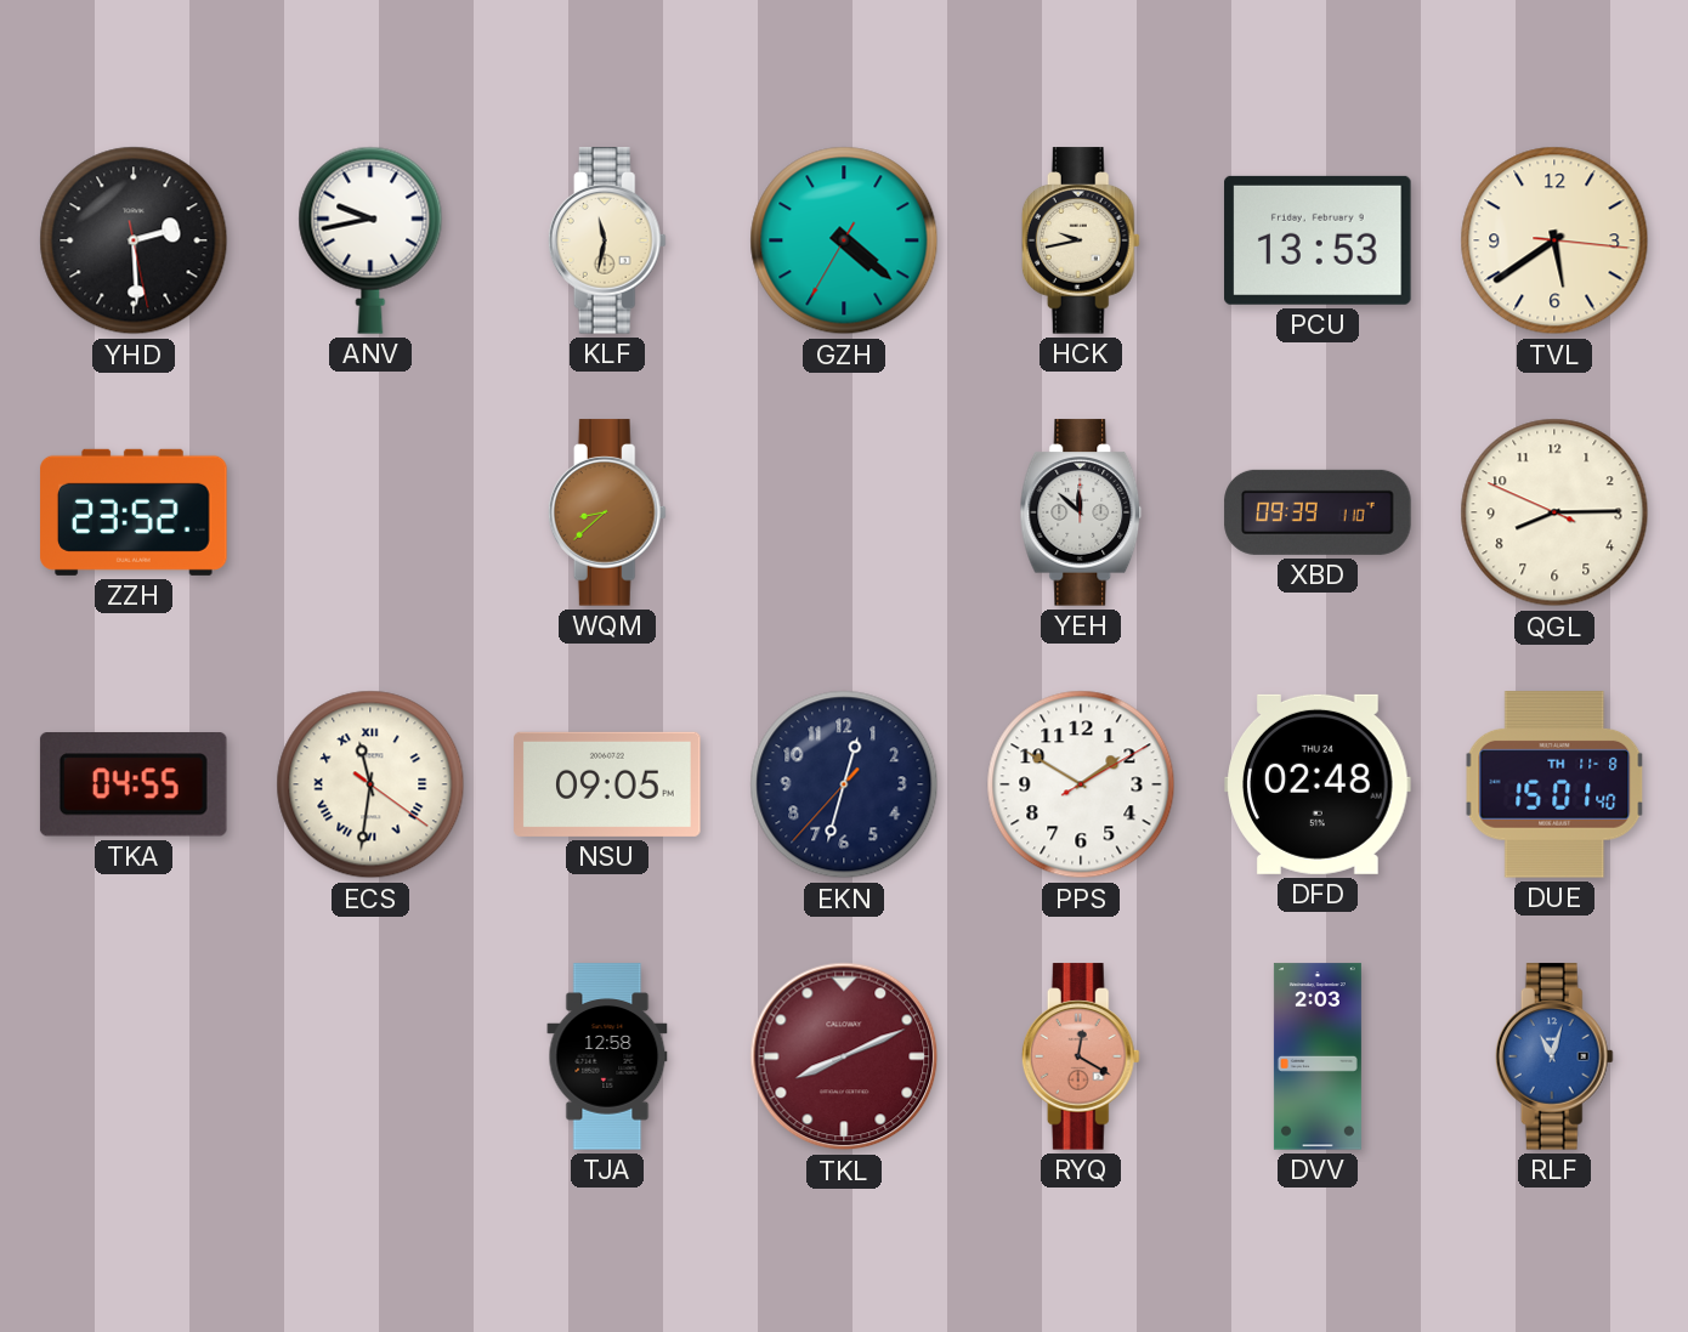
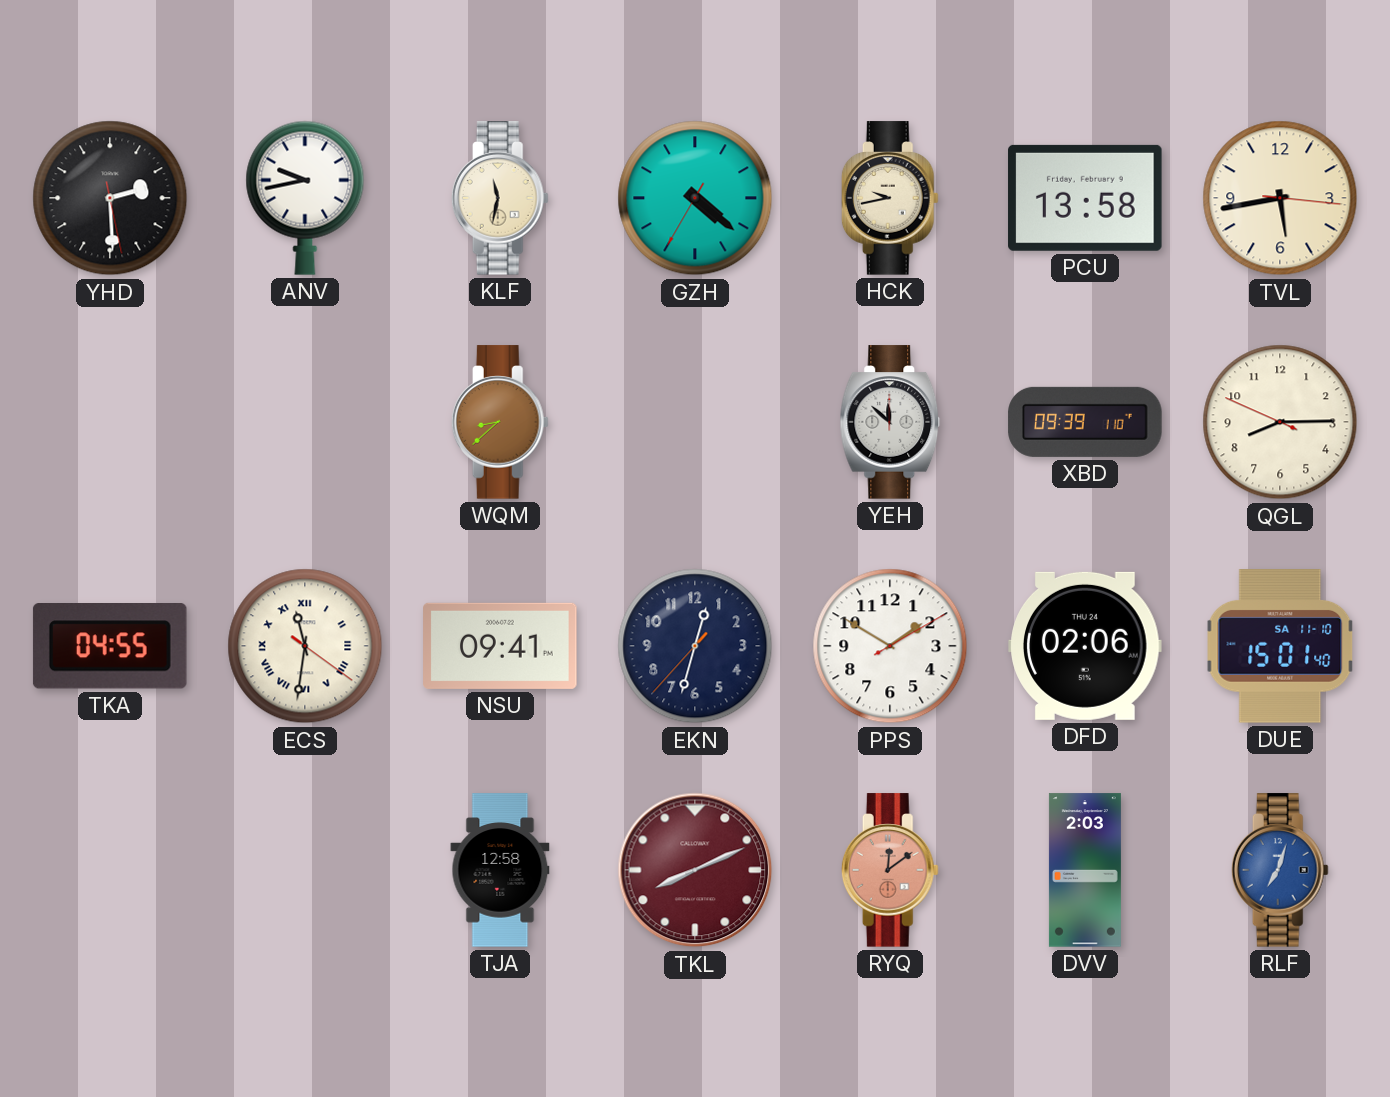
PCU: 13:53 -> 13:58 (1085, 198)
TVL: 5:39 -> 5:43 (1280, 198)
ZZH: 23:52 -> none (134, 512)
NSU: 09:05 -> 09:41 (500, 646)
DFD: 02:48 -> 02:06 (1085, 646)
DUE date: TH 11-8 -> SA 11-10 (1280, 646)
RYQ: 12:20 -> 12:09 (890, 870)
RLF: 11:03 -> 7:03 (1280, 870)
